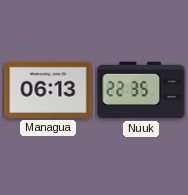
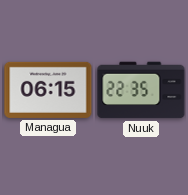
Managua: 06:13 -> 06:15 (48, 90)
